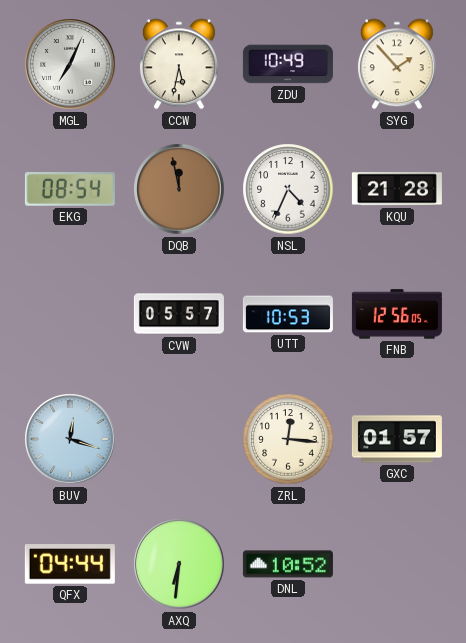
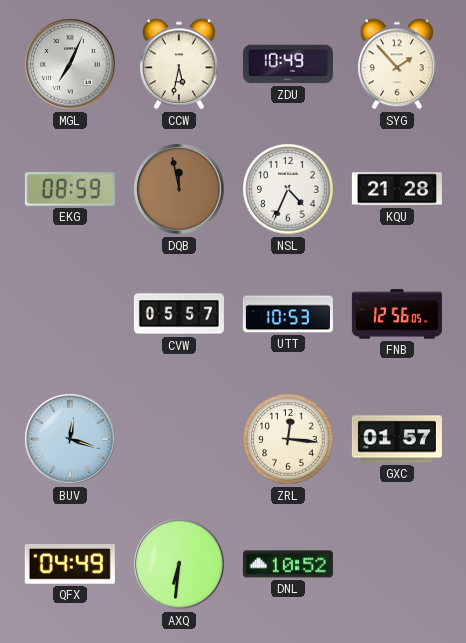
EKG: 08:54 -> 08:59 (70, 190)
QFX: 04:44 -> 04:49 (70, 565)
